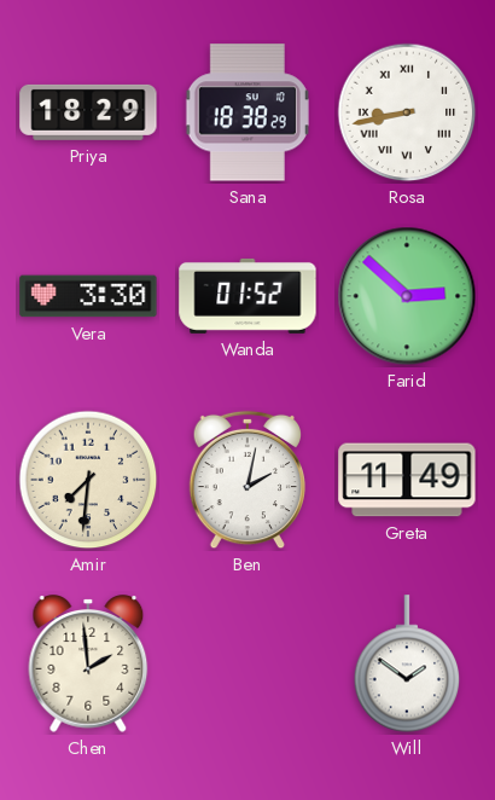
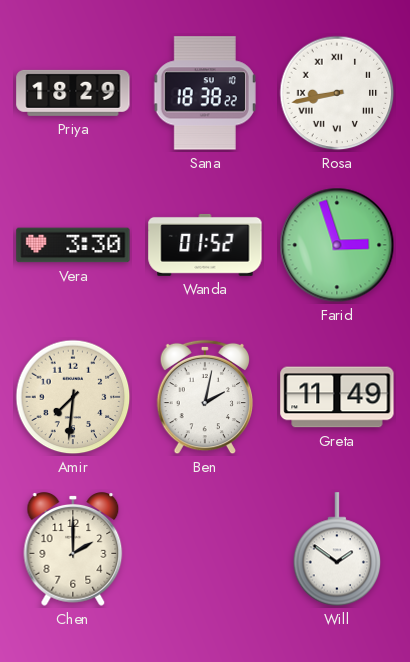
Sana: 18:38:29 -> 18:38:22 (205, 93)
Farid: 2:52 -> 2:57 (337, 245)
Chen: 1:59 -> 2:00 (73, 549)
